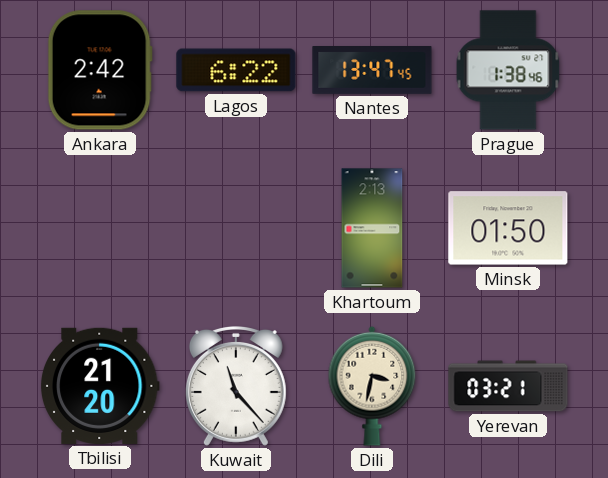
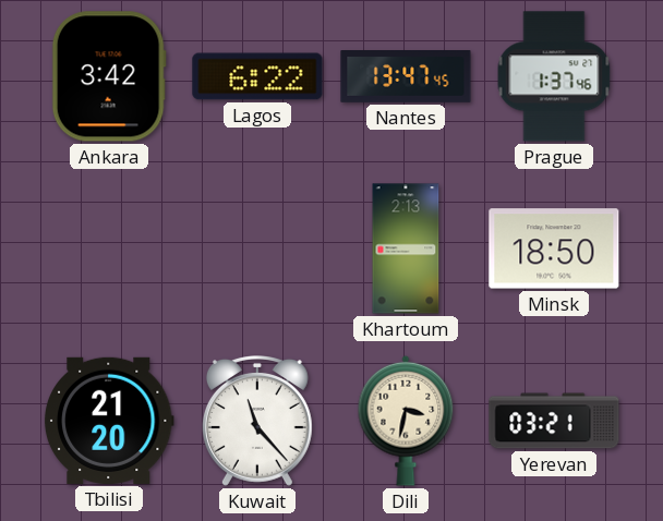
Ankara: 2:42 -> 3:42 (109, 76)
Prague: 1:38 -> 1:37 (554, 76)
Minsk: 01:50 -> 18:50 (554, 249)
